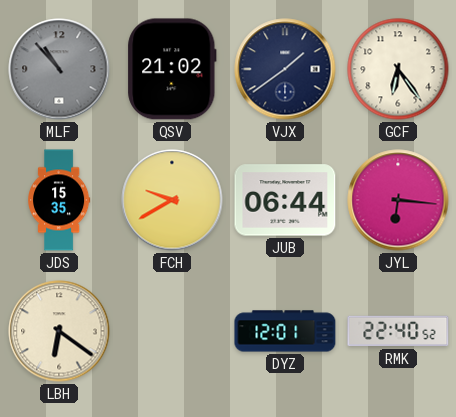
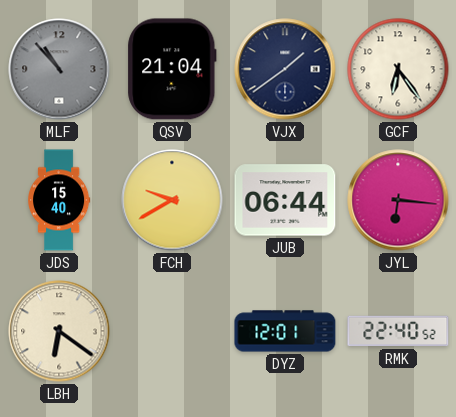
QSV: 21:02 -> 21:04 (172, 69)
JDS: 15:35 -> 15:40 (60, 200)
